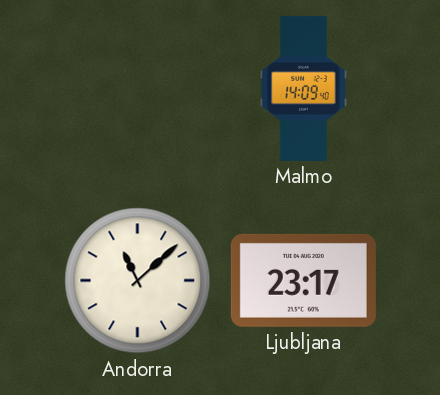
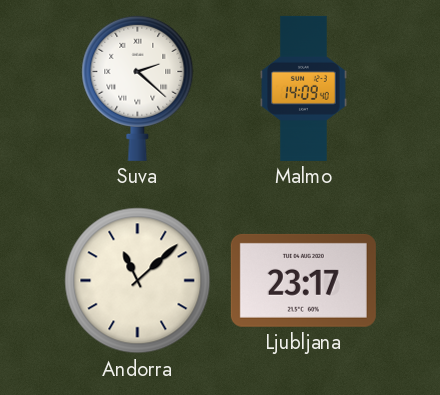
Suva: none -> 2:22 (138, 88)
